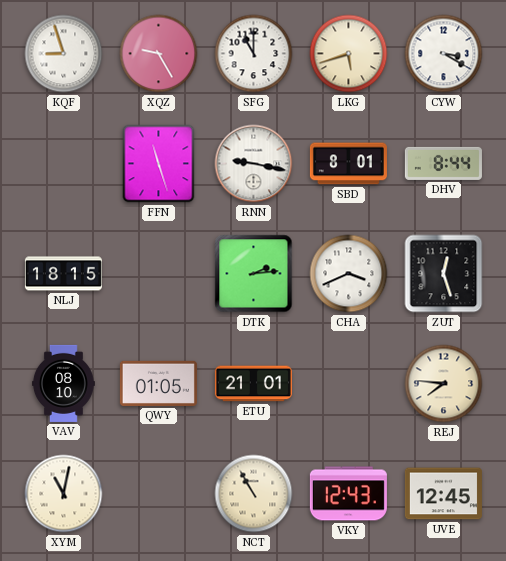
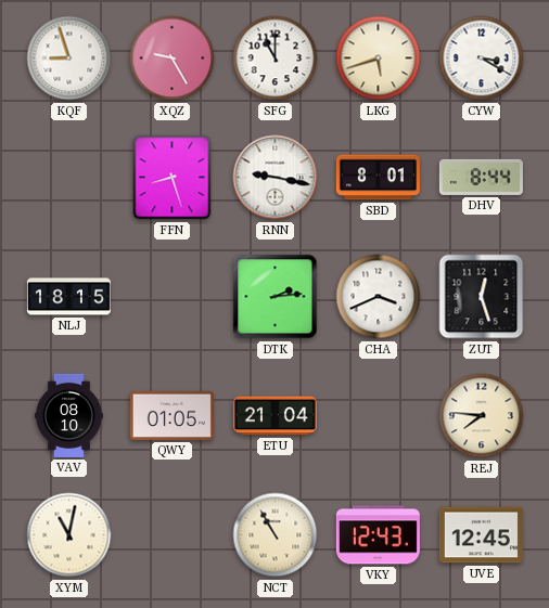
FFN: 11:27 -> 8:27 (173, 178)
ETU: 21:01 -> 21:04 (274, 416)
